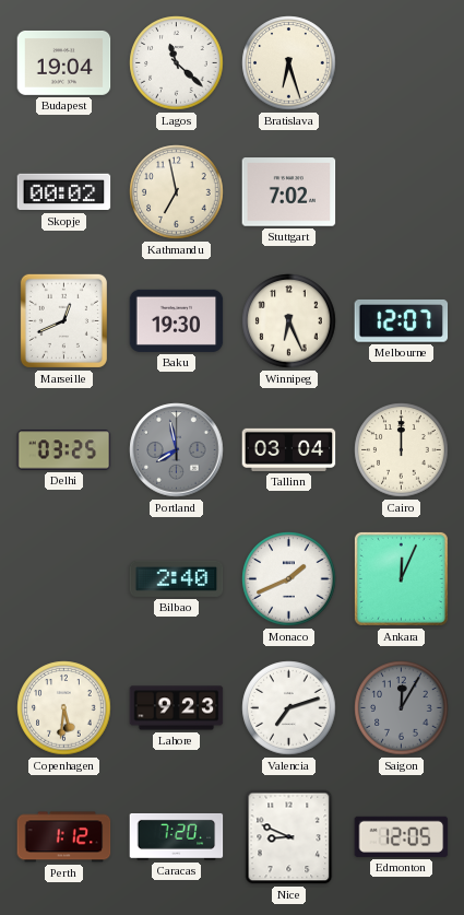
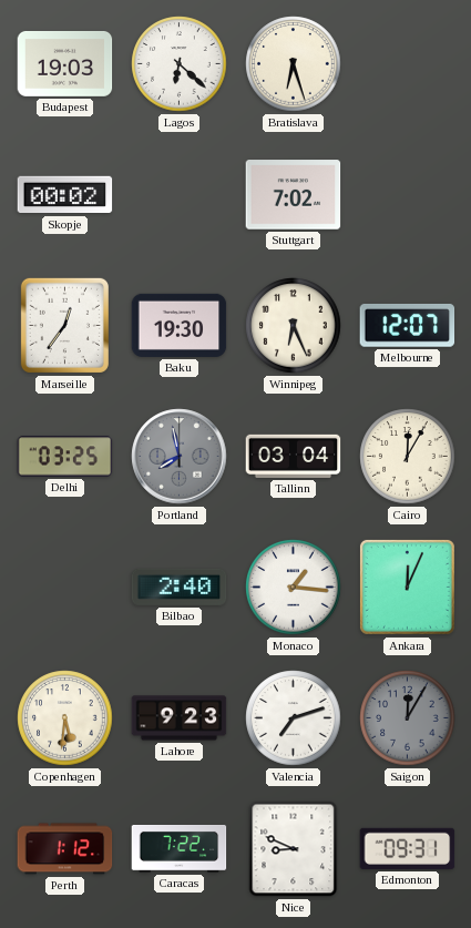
Budapest: 19:04 -> 19:03 (65, 64)
Lagos: 11:22 -> 6:22 (180, 64)
Kathmandu: 6:58 -> none (177, 192)
Marseille: 12:41 -> 12:36 (64, 325)
Cairo: 12:00 -> 12:05 (408, 457)
Monaco: 1:41 -> 1:16 (294, 588)
Caracas: 7:20 -> 7:22 (180, 848)
Edmonton: 12:05 -> 09:31 (408, 848)
